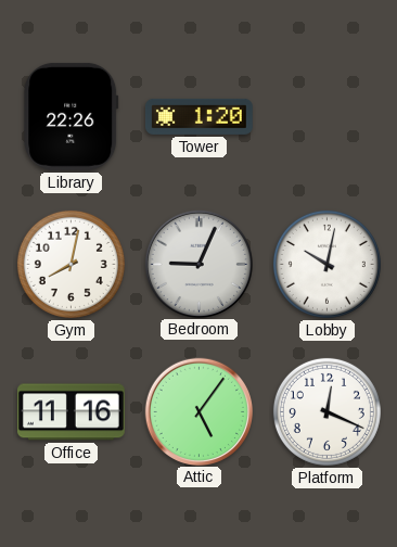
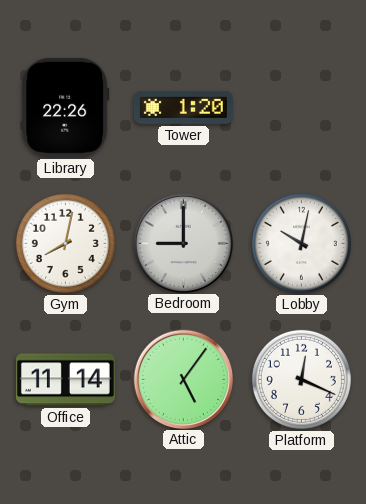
Bedroom: 9:04 -> 9:00 (183, 243)
Office: 11:16 -> 11:14 (65, 380)
